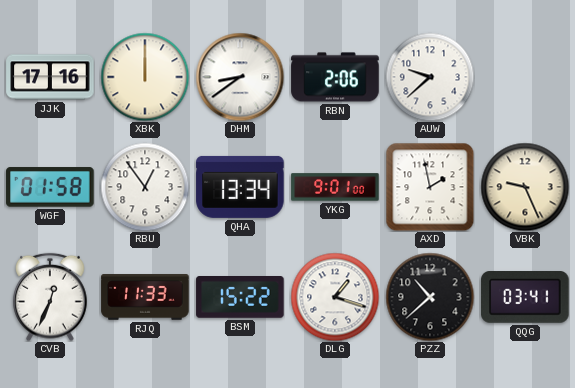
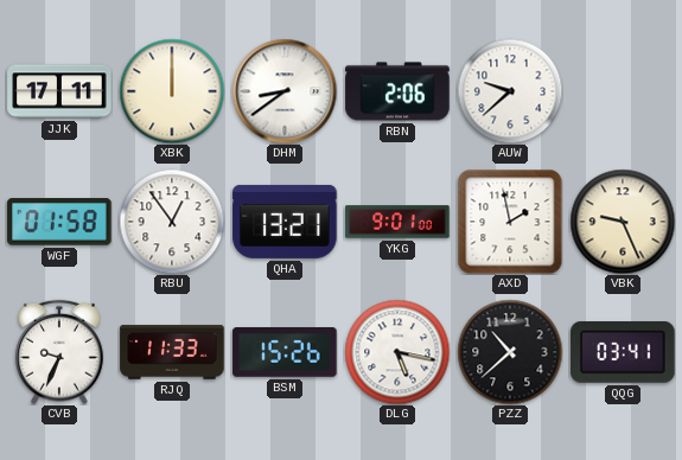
JJK: 17:16 -> 17:11 (59, 91)
QHA: 13:34 -> 13:21 (285, 222)
CVB: 12:34 -> 9:34 (59, 352)
BSM: 15:22 -> 15:26 (285, 353)
DLG: 1:18 -> 5:17 (397, 352)
